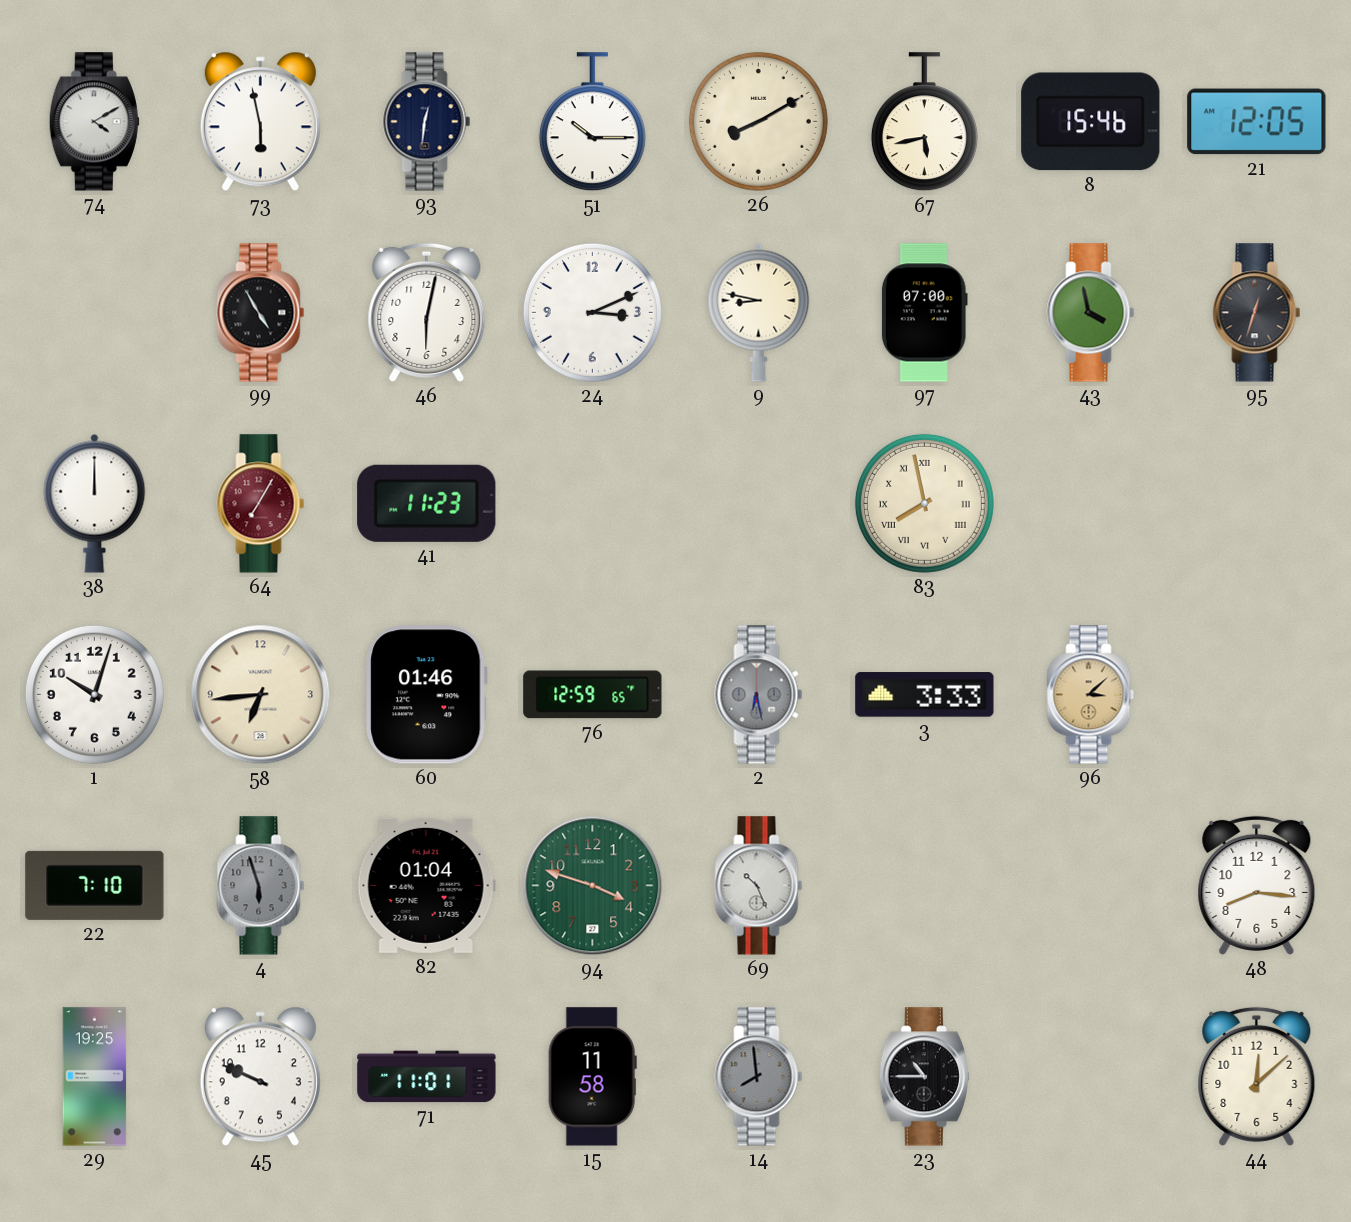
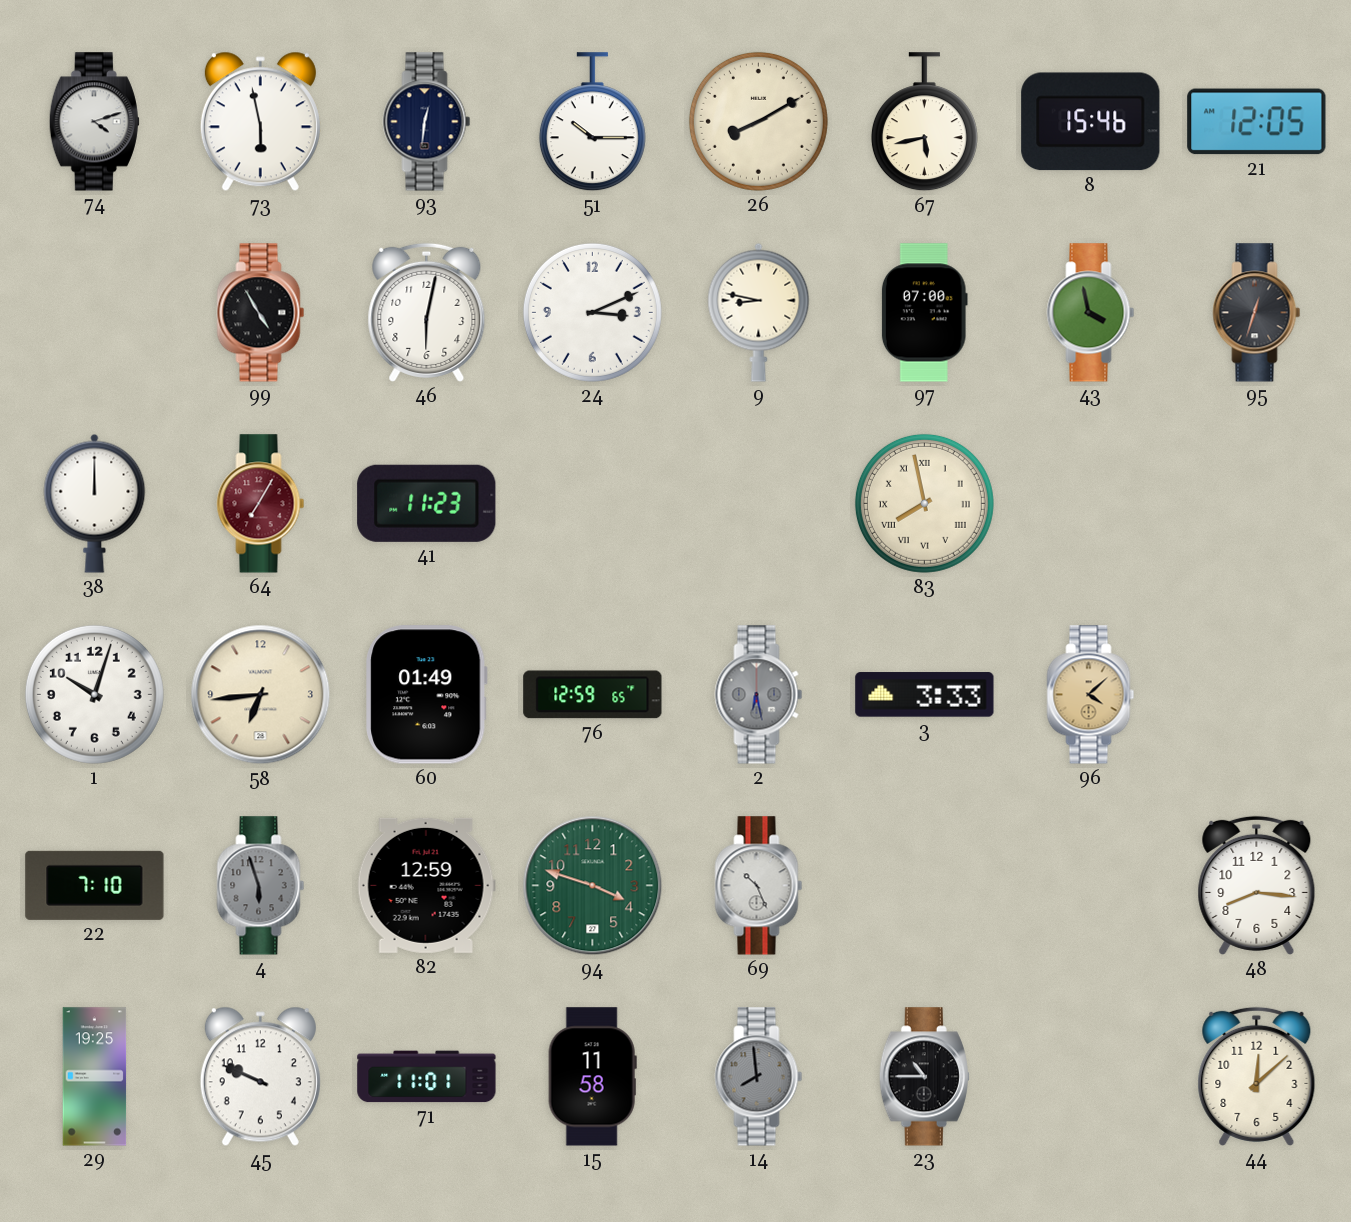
74: 4:10 -> 4:12 (94, 122)
60: 01:46 -> 01:49 (427, 695)
96: 3:08 -> 4:08 (1091, 695)
82: 01:04 -> 12:59 (426, 885)
